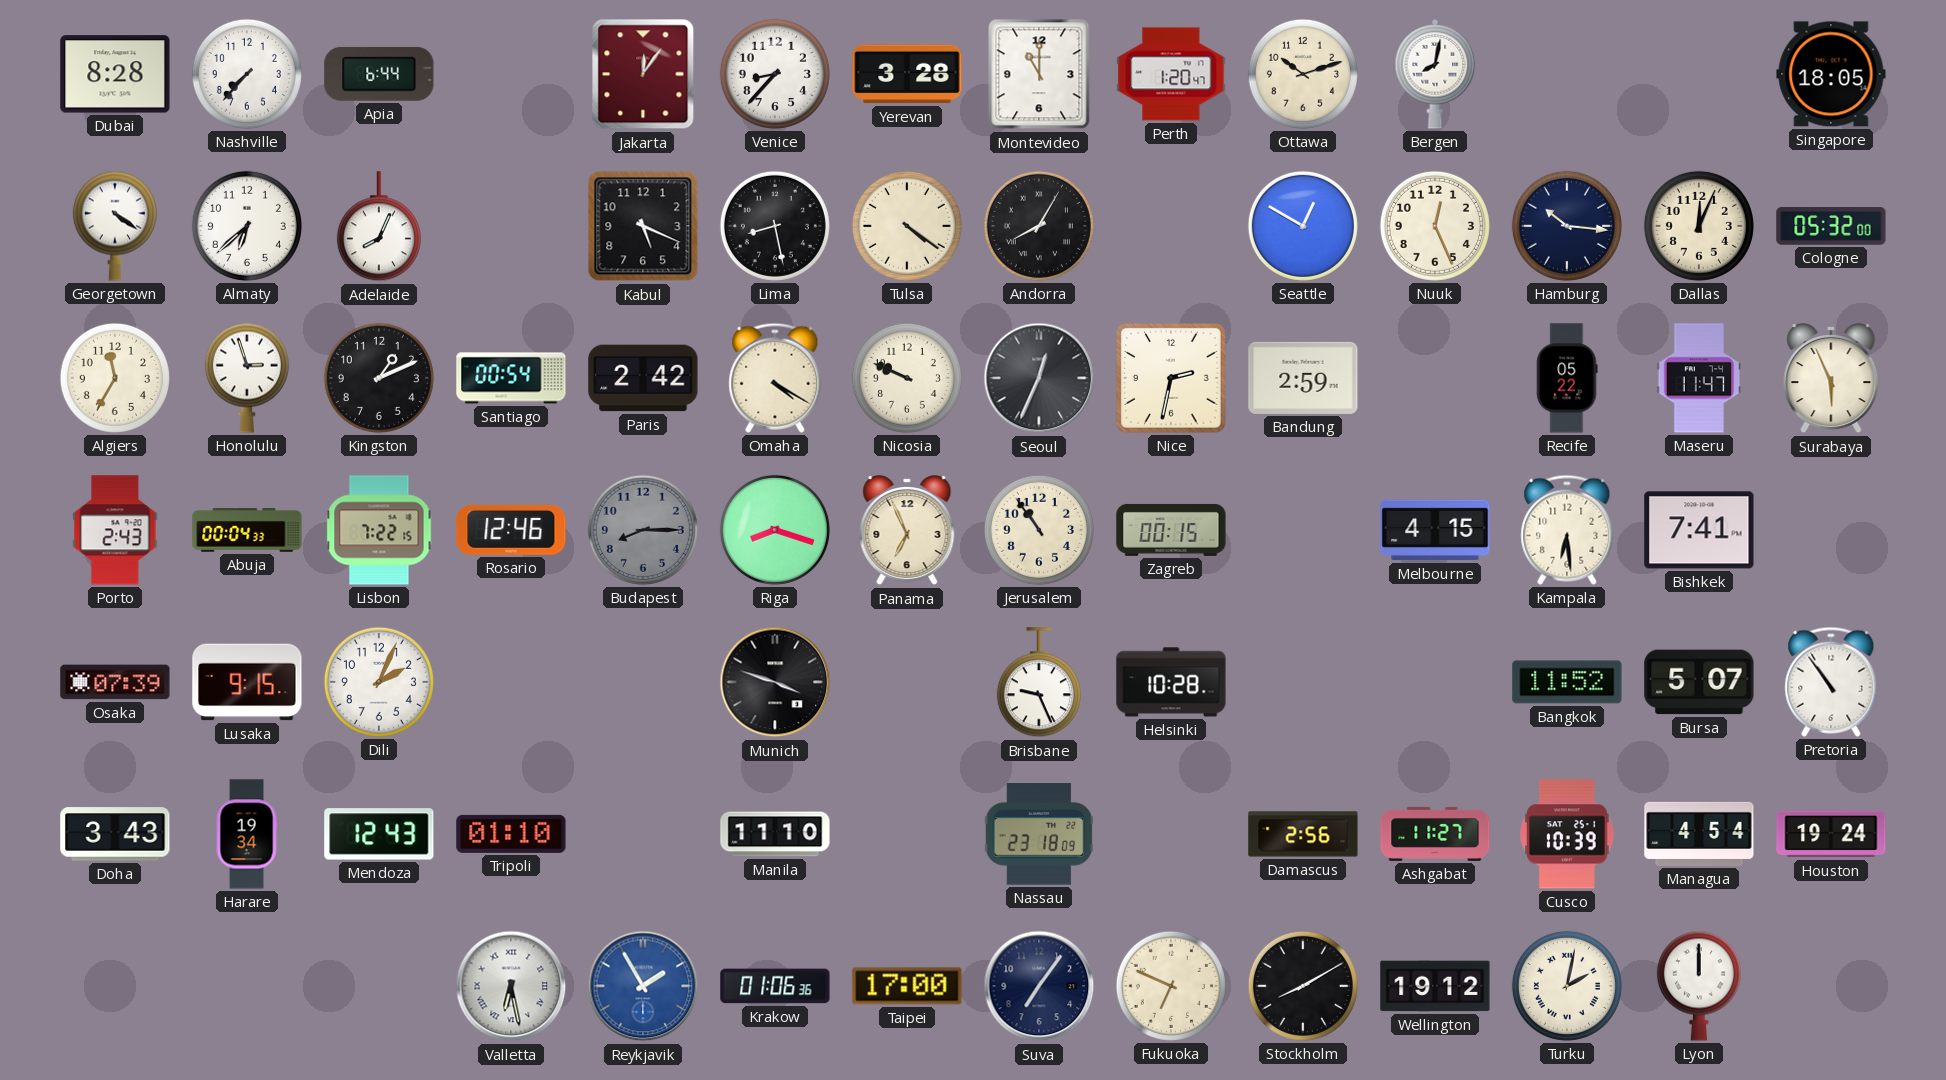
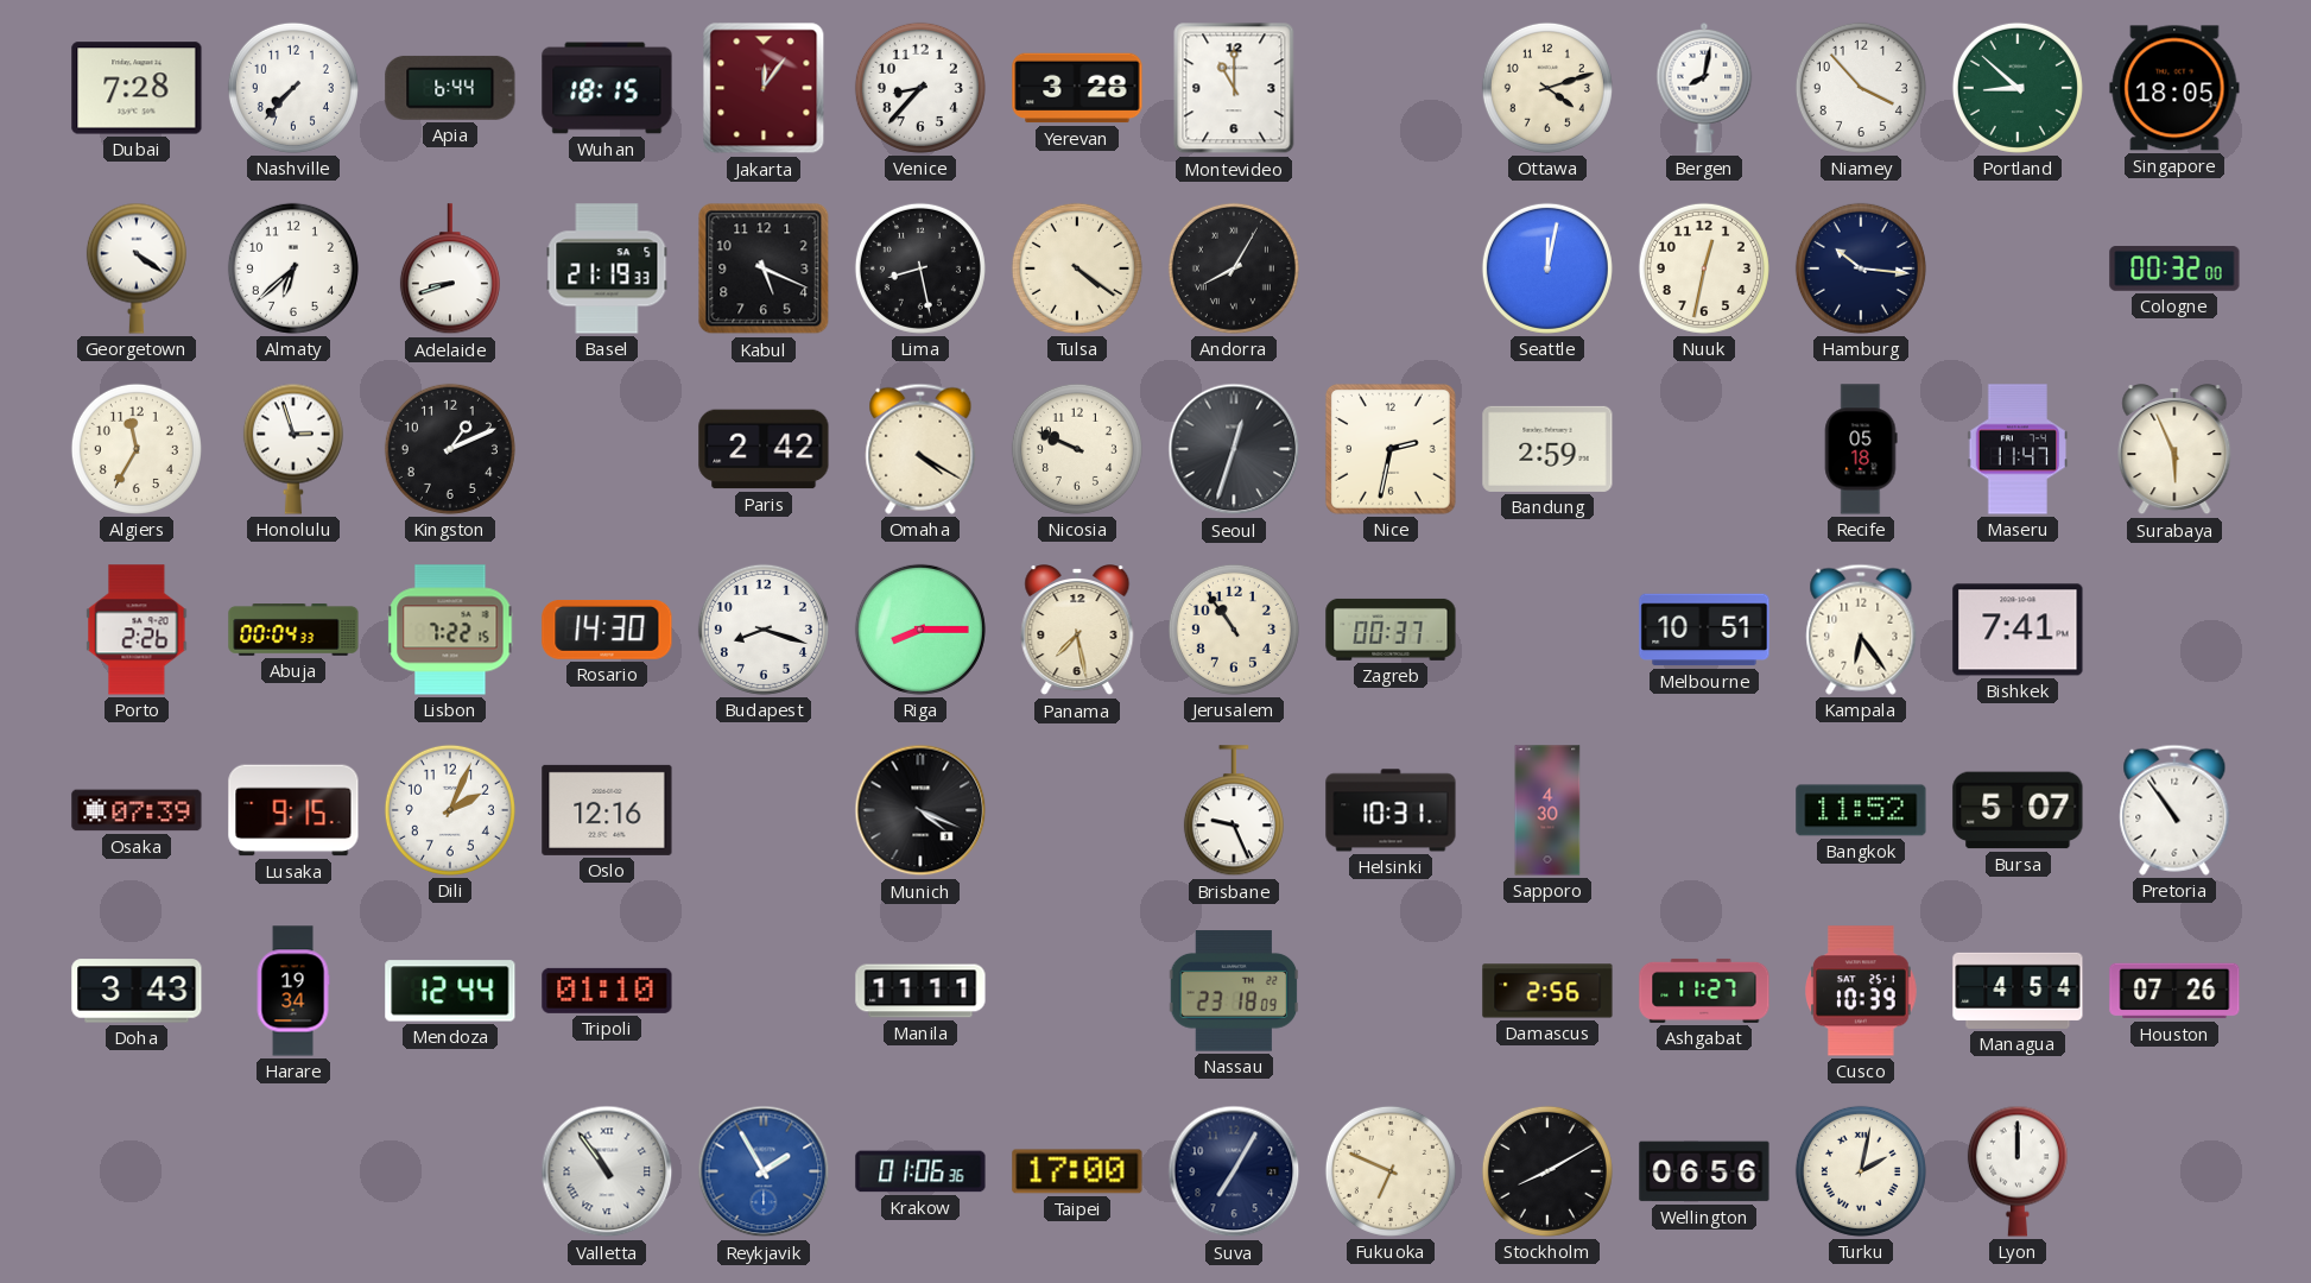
Dubai: 8:28 -> 7:28 (137, 88)
Wuhan: none -> 18:15 (607, 88)
Perth: 1:20 -> none (1171, 74)
Ottawa: 10:12 -> 4:12 (1547, 88)
Niamey: none -> 3:53 (1861, 88)
Portland: none -> 8:52 (2018, 88)
Adelaide: 8:04 -> 8:42 (450, 270)
Basel: none -> 21:19 (607, 268)
Seattle: 12:50 -> 12:02 (1547, 268)
Nuuk: 12:26 -> 12:32 (1704, 268)
Dallas: 12:04 -> none (1699, 226)
Cologne: 05:32 -> 00:32 (2174, 268)
Santiago: 00:54 -> none (511, 378)
Seoul: 12:34 -> 12:33 (1234, 449)
Recife: 05:22 -> 05:18 (1861, 449)
Porto: 2:43 -> 2:26 (137, 630)
Rosario: 12:46 -> 14:30 (607, 630)
Budapest: 8:15 -> 8:18 (764, 630)
Budapest dial: grey -> white (764, 630)
Riga: 8:18 -> 8:15 (920, 630)
Panama: 6:56 -> 7:28 (1077, 631)
Zagreb: 00:15 -> 00:37 (1391, 630)
Melbourne: 4:15 -> 10:51 (1704, 630)
Kampala: 6:29 -> 6:24 (1861, 630)
Oslo: none -> 12:16 (607, 810)
Munich: 3:48 -> 4:19 (920, 810)
Helsinki: 10:28 -> 10:31 (1391, 810)
Sapporo: none -> 4:30 (1547, 810)
Mendoza: 12:43 -> 12:44 (450, 991)
Manila: 11:10 -> 11:11 (920, 991)
Houston: 19:24 -> 07:26 (2174, 991)
Valletta: 6:28 -> 10:54 (607, 1171)
Suva: 7:06 -> 7:05 (1234, 1171)
Wellington: 19:12 -> 06:56 (1704, 1171)
